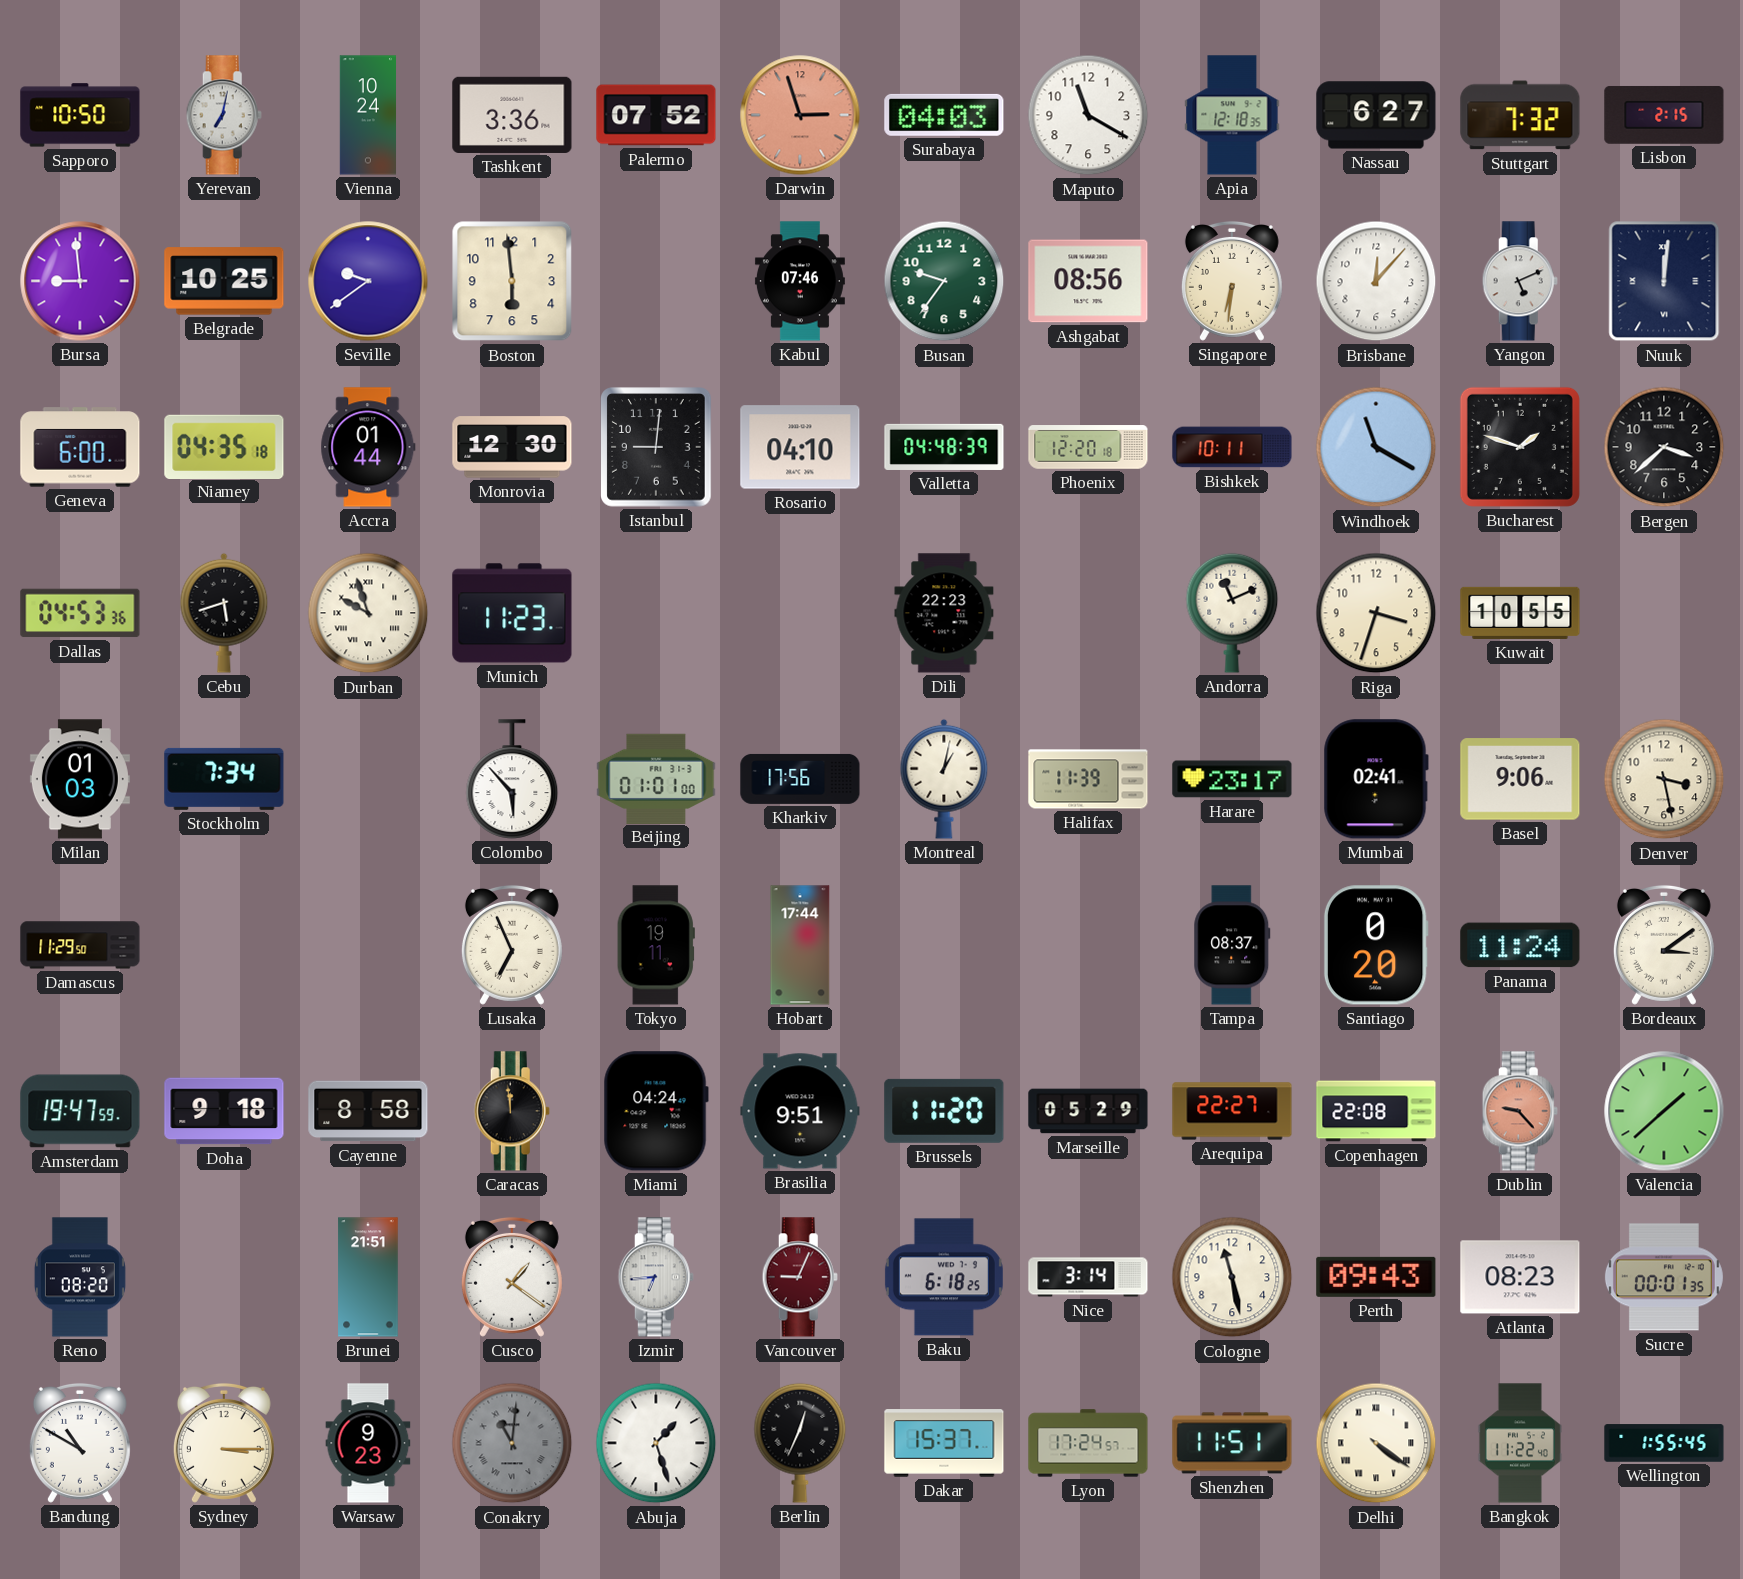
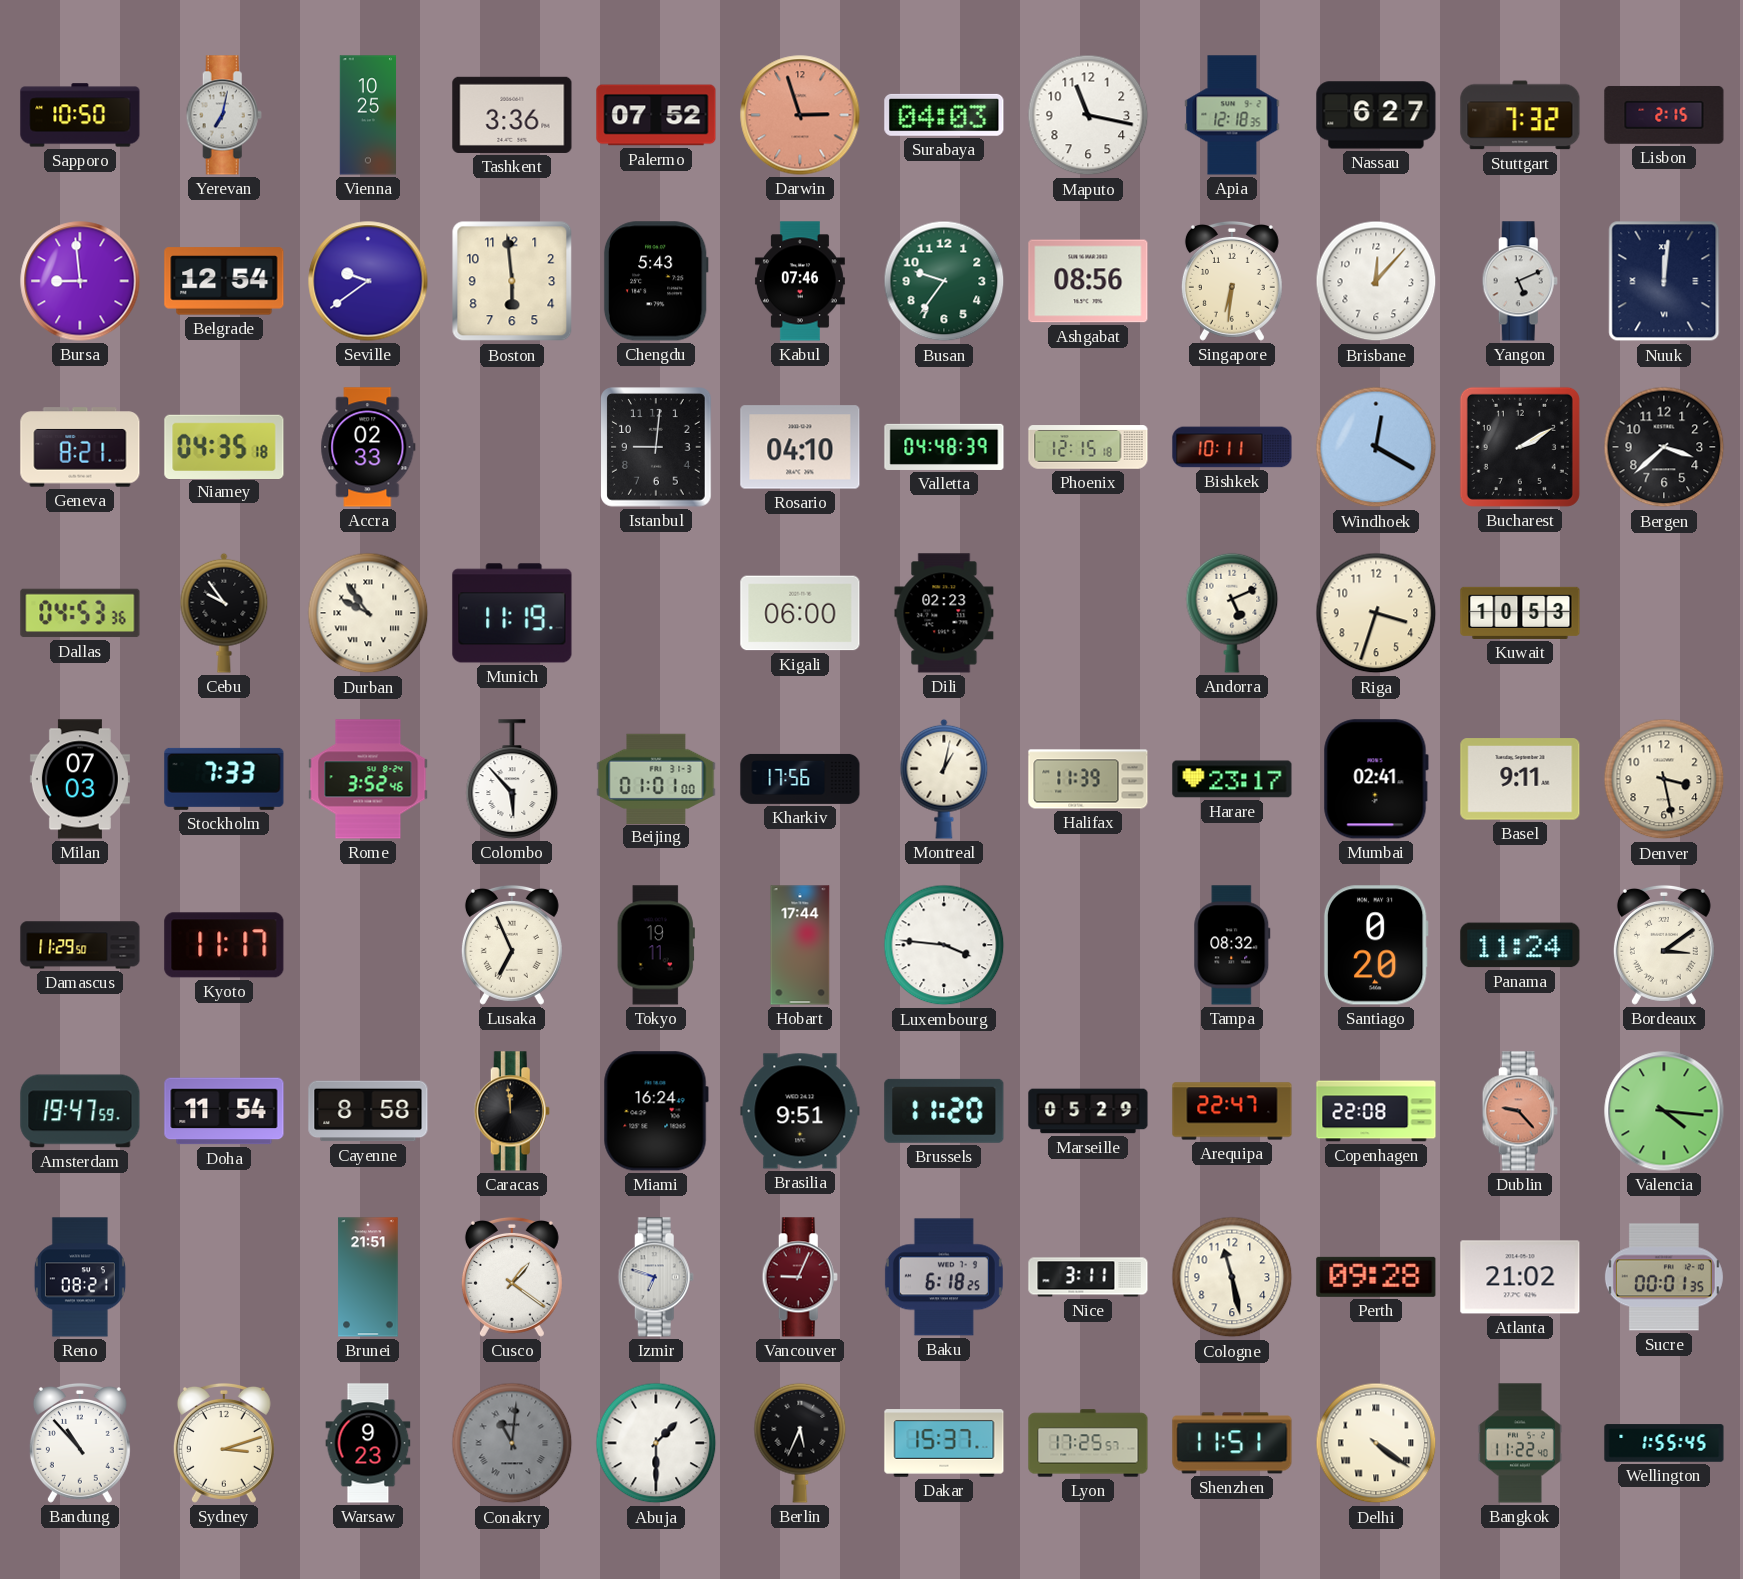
Vienna: 10:24 -> 10:25 (368, 115)
Maputo: 11:20 -> 11:17 (1088, 115)
Belgrade: 10:25 -> 12:54 (224, 281)
Chengdu: none -> 5:43 (656, 281)
Geneva: 6:00 -> 8:21 (80, 447)
Accra: 01:44 -> 02:33 (368, 447)
Monrovia: 12:30 -> none (512, 447)
Phoenix: 12:20 -> 12:15 (1088, 447)
Windhoek: 11:20 -> 12:20 (1376, 447)
Bucharest: 1:48 -> 2:10 (1520, 447)
Cebu: 5:42 -> 9:54 (224, 613)
Durban: 9:57 -> 9:54 (368, 613)
Munich: 11:23 -> 11:19 (512, 613)
Kigali: none -> 06:00 (800, 613)
Dili: 22:23 -> 02:23 (944, 613)
Andorra: 11:11 -> 5:11 (1232, 613)
Kuwait: 10:55 -> 10:53 (1520, 613)
Milan: 01:03 -> 07:03 (80, 779)
Stockholm: 7:34 -> 7:33 (224, 779)
Rome: none -> 3:52 (368, 779)
Basel: 9:06 -> 9:11 (1520, 779)
Kyoto: none -> 11:17 (224, 945)
Luxembourg: none -> 3:46 (944, 945)
Tampa: 08:37 -> 08:32 (1232, 945)
Doha: 9:18 -> 11:54 (224, 1111)
Miami: 04:24 -> 16:24 (656, 1111)
Arequipa: 22:27 -> 22:47 (1232, 1111)
Valencia: 1:38 -> 4:16 (1664, 1111)
Reno: 08:20 -> 08:21 (80, 1277)
Izmir: 6:44 -> 6:48 (656, 1277)
Nice: 3:14 -> 3:11 (1088, 1277)
Perth: 09:43 -> 09:28 (1376, 1277)
Atlanta: 08:23 -> 21:02 (1520, 1277)
Bandung: 10:50 -> 10:53 (80, 1443)
Sydney: 3:15 -> 3:12 (224, 1443)
Abuja: 1:27 -> 1:30 (656, 1443)
Berlin: 12:34 -> 5:34 (800, 1443)
Lyon: 17:24 -> 17:25 (1088, 1443)
